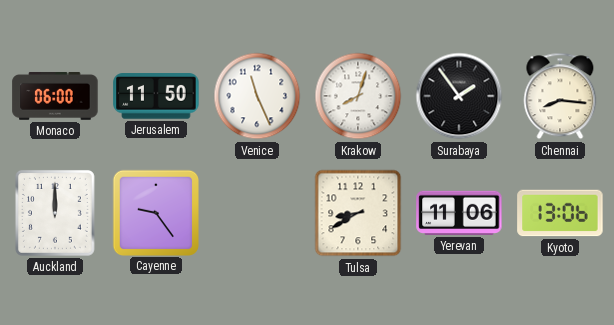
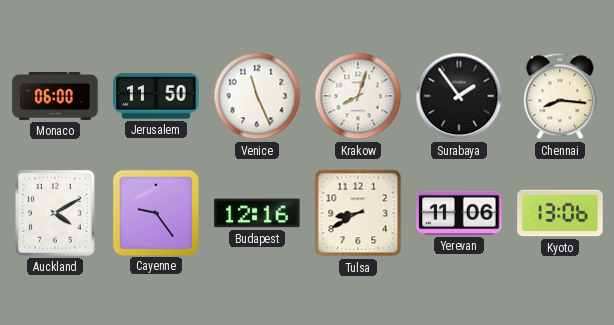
Auckland: 12:00 -> 4:10 (55, 213)
Budapest: none -> 12:16 (257, 213)
